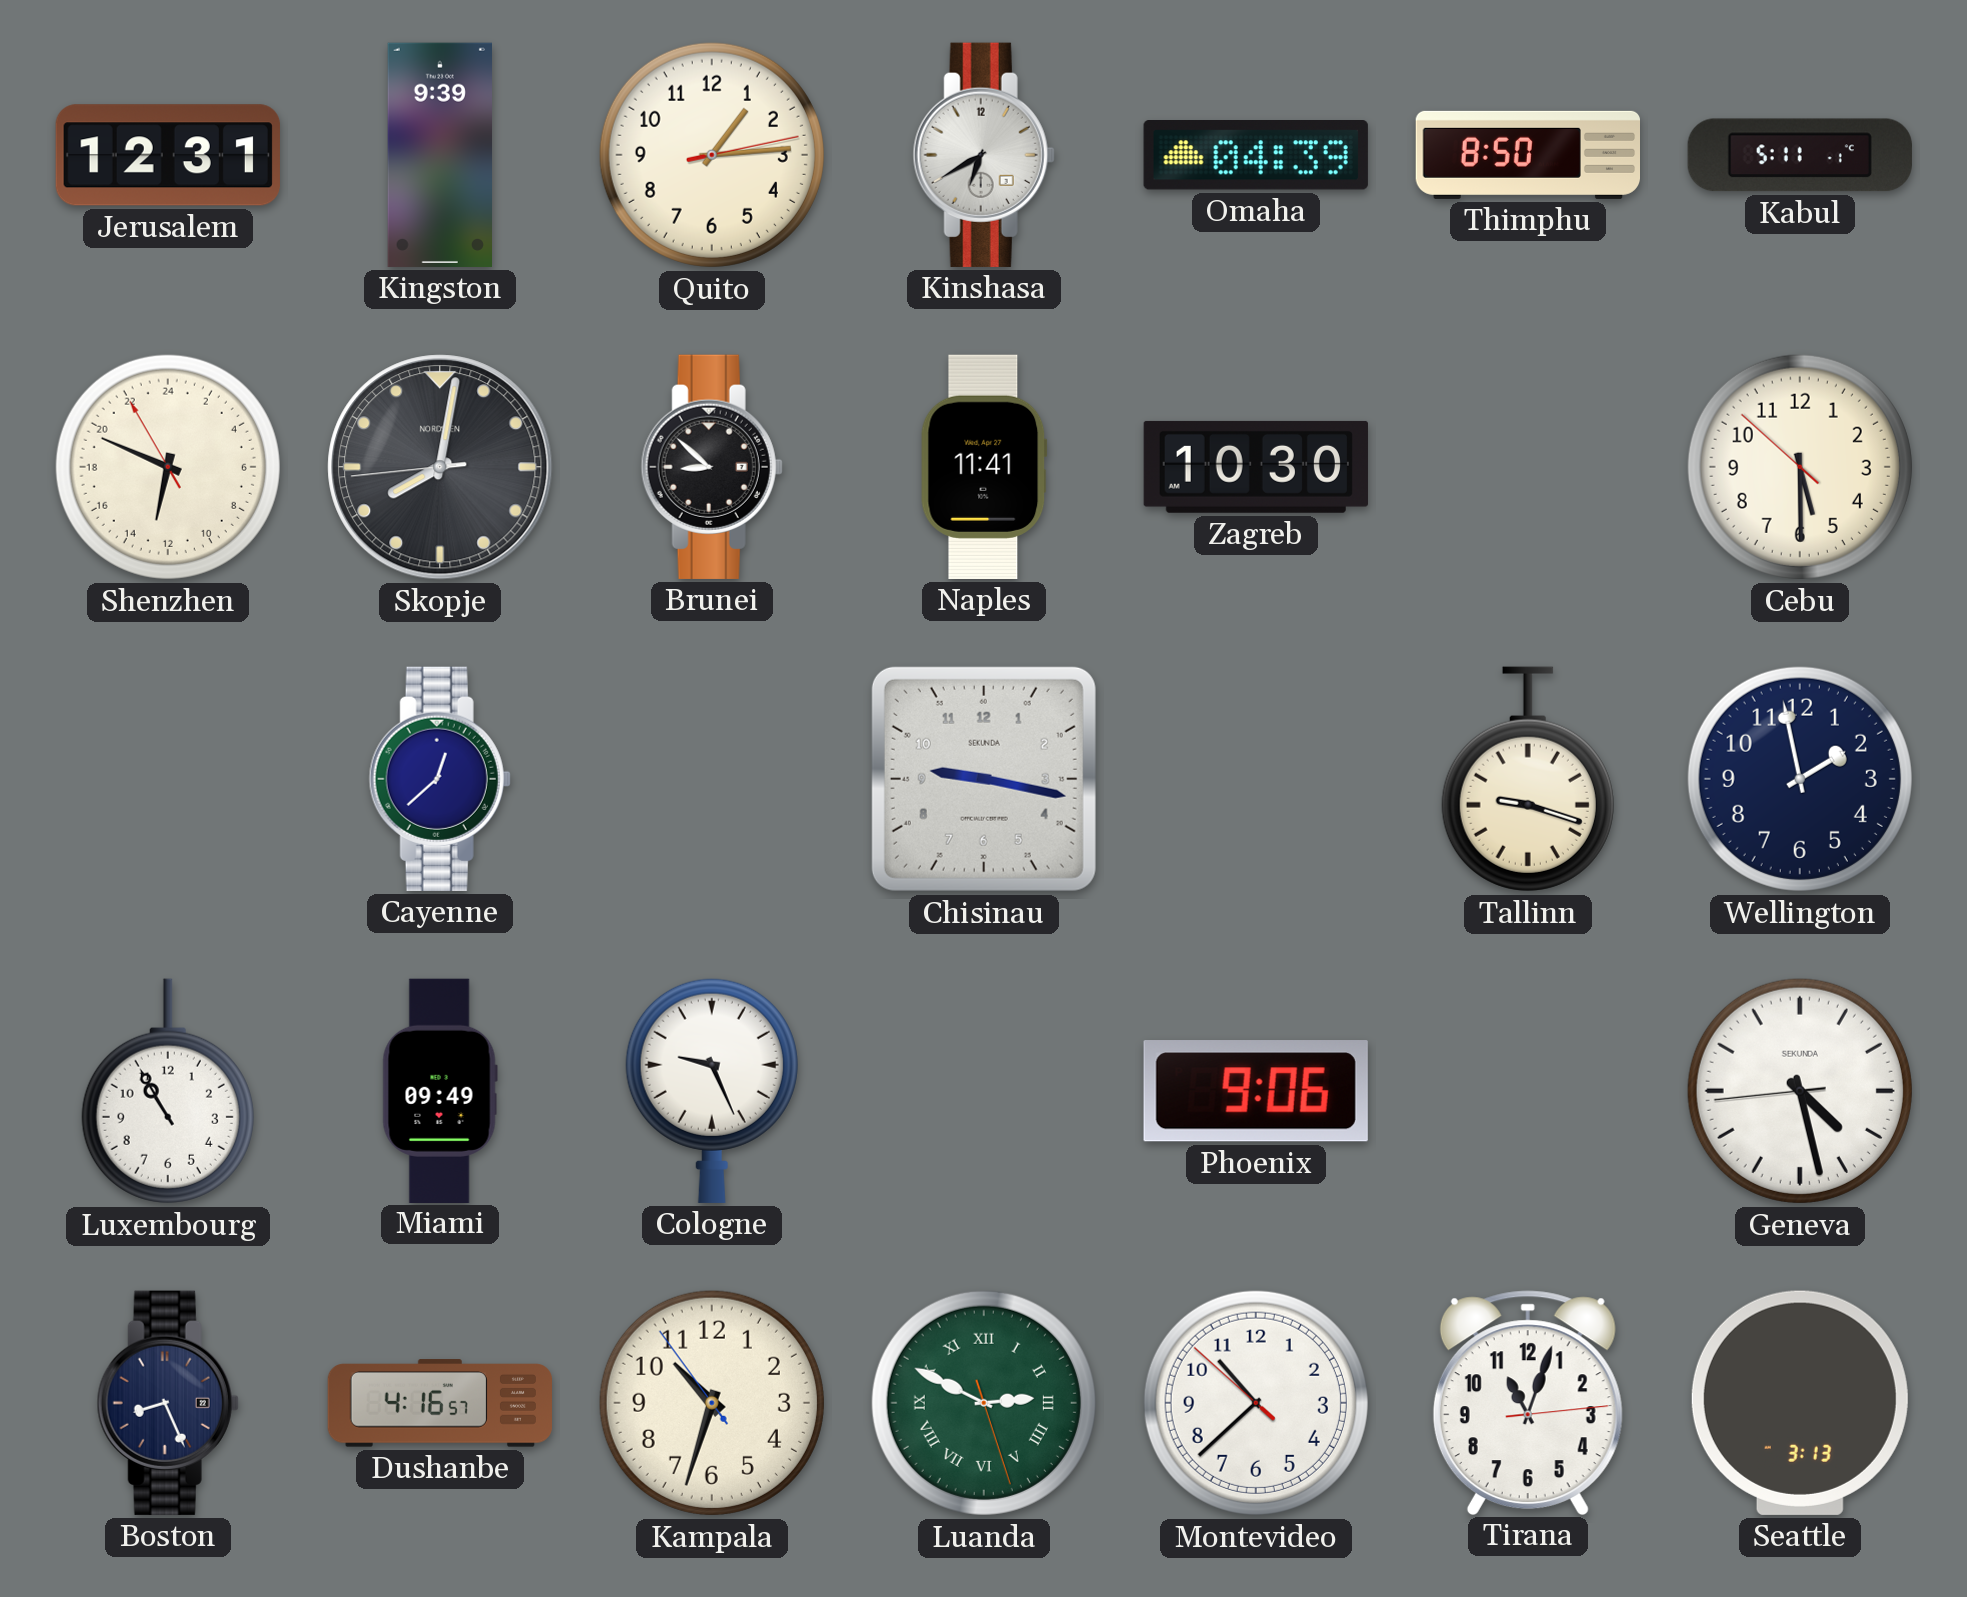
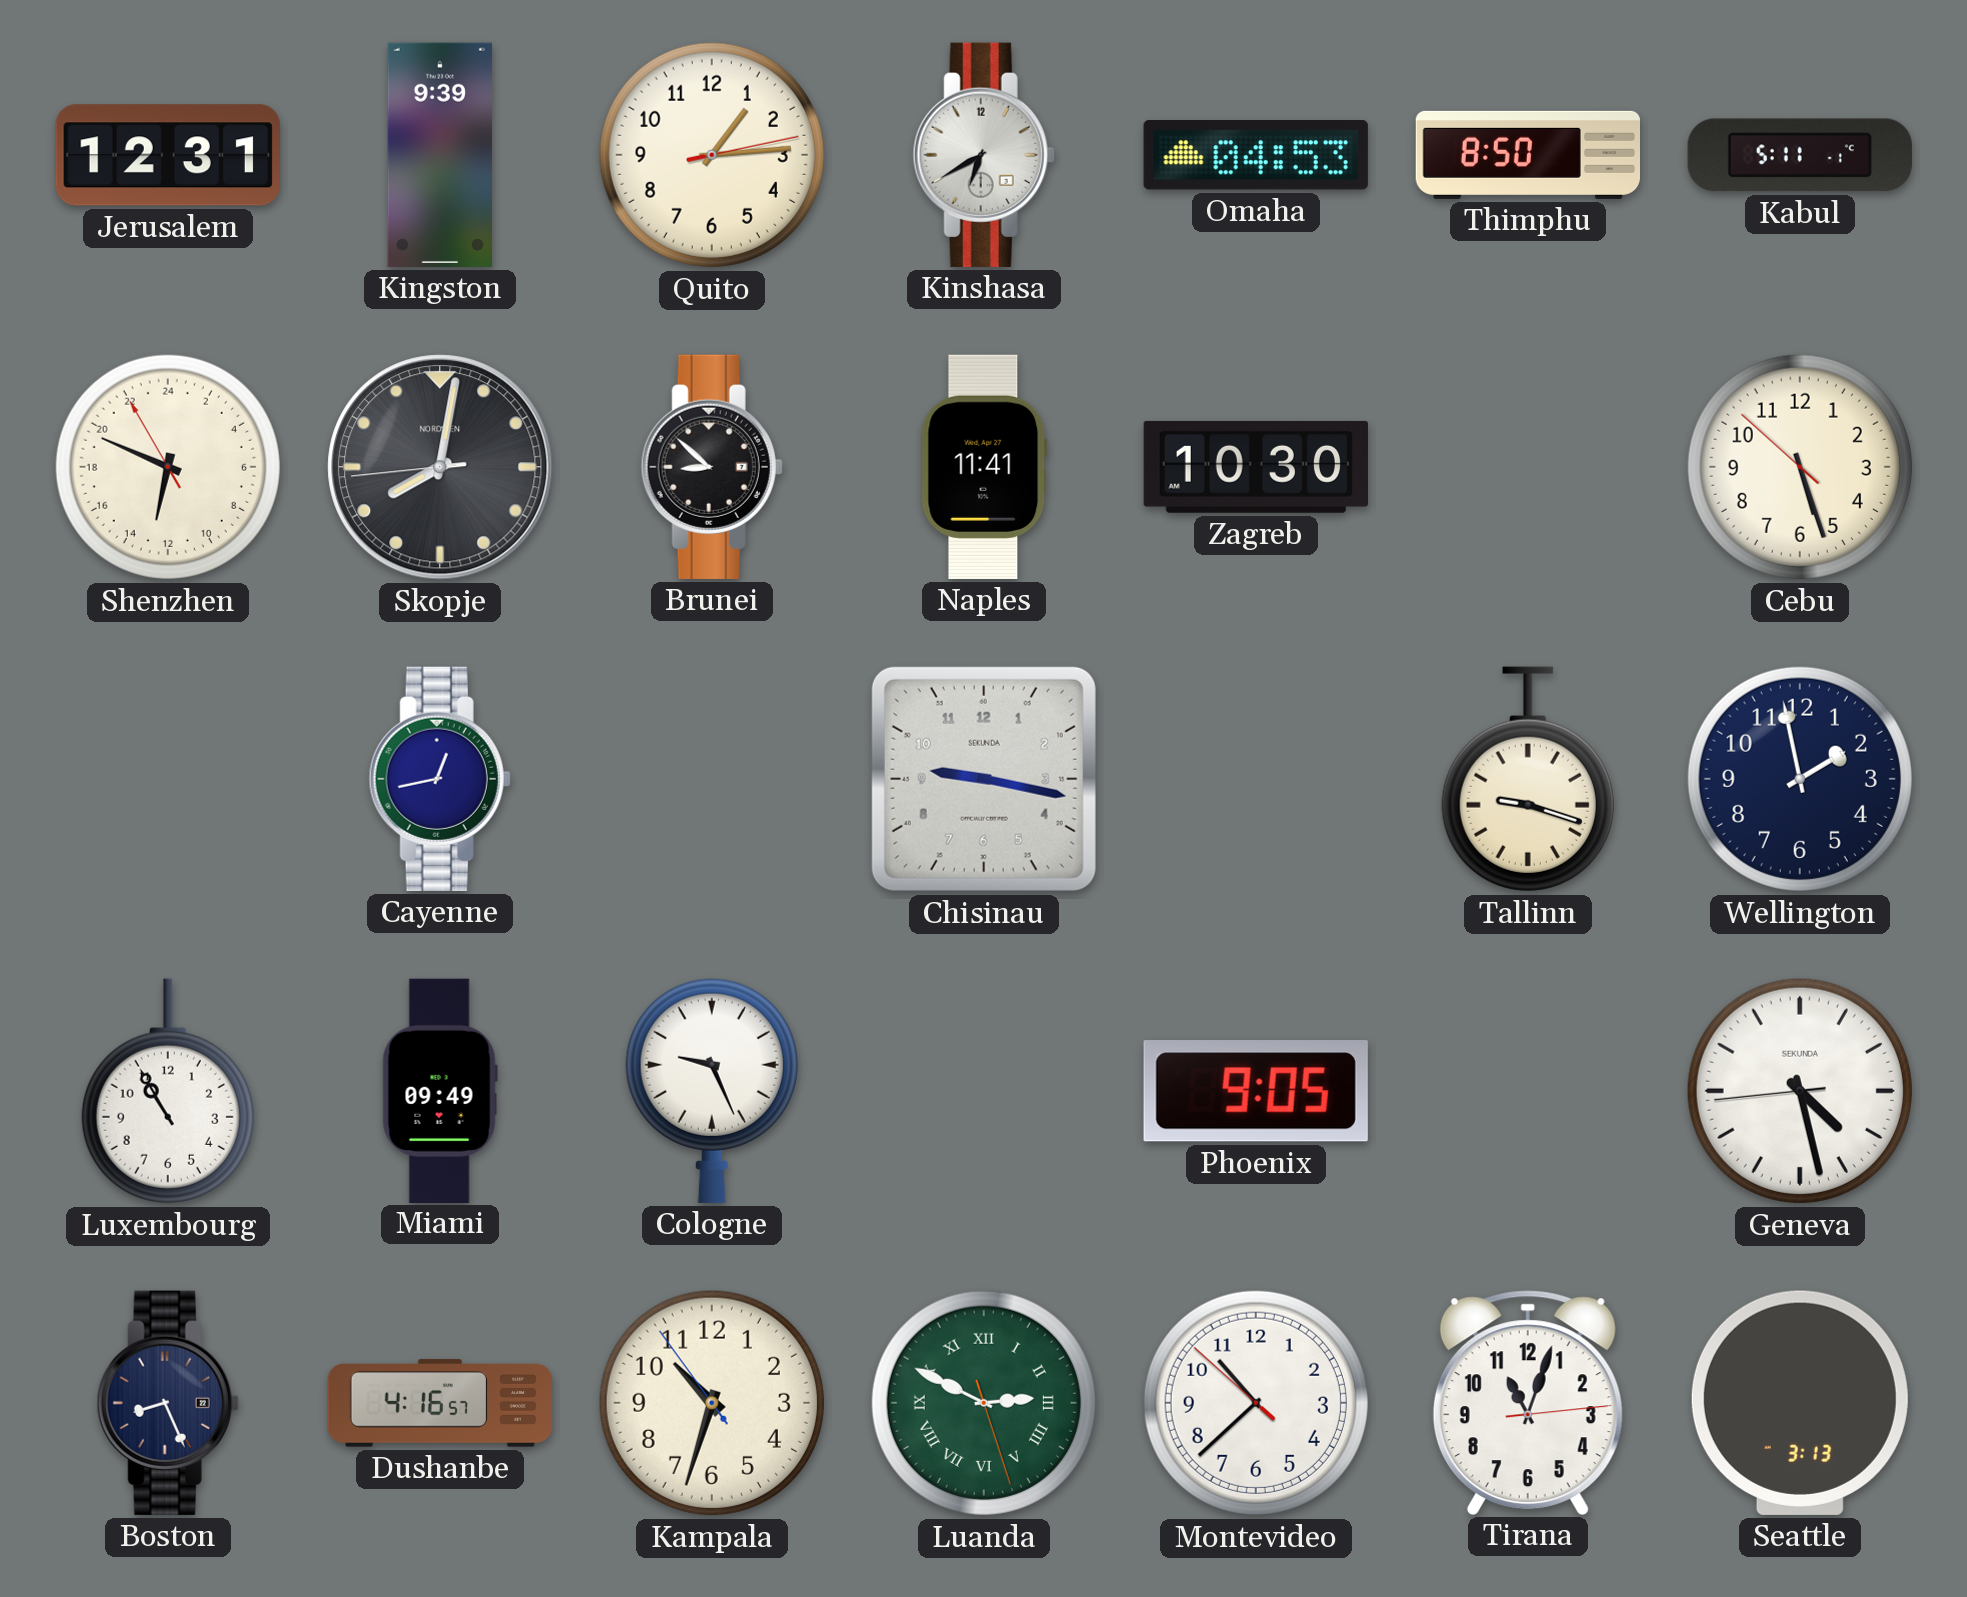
Omaha: 04:39 -> 04:53 (1256, 156)
Cebu: 5:29 -> 5:26 (1800, 467)
Cayenne: 12:38 -> 12:43 (440, 779)
Phoenix: 9:06 -> 9:05 (1256, 1091)
